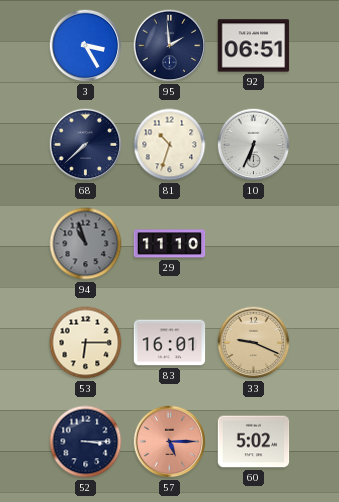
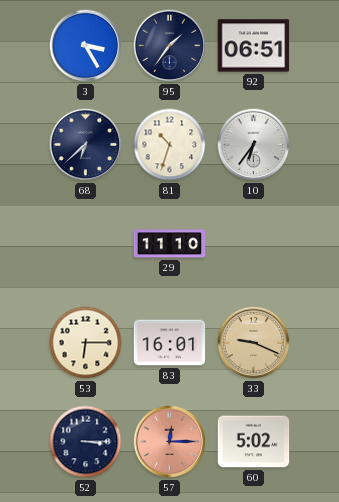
95: 1:59 -> 1:36 (170, 46)
68: 7:38 -> 6:38 (86, 145)
10: 6:34 -> 6:36 (254, 145)
94: 10:57 -> none (86, 244)
57: 5:15 -> 12:15 (170, 442)
